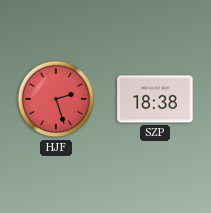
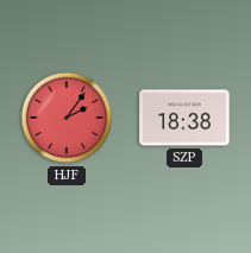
HJF: 2:27 -> 2:06 (67, 118)
